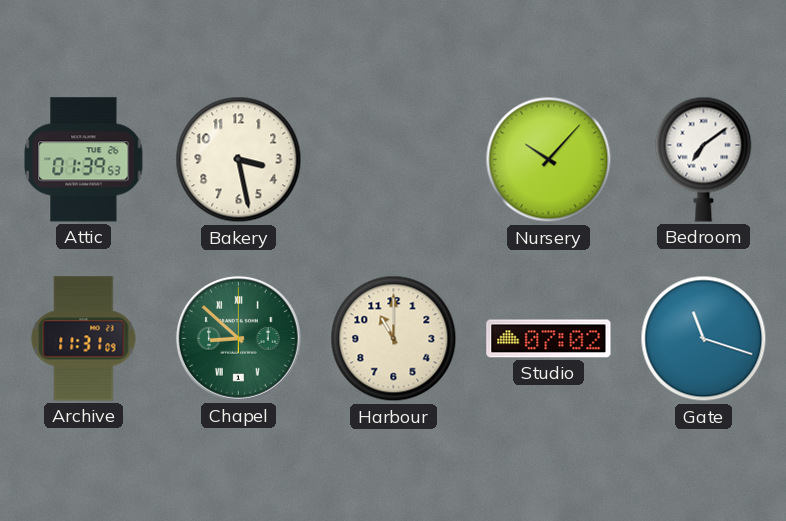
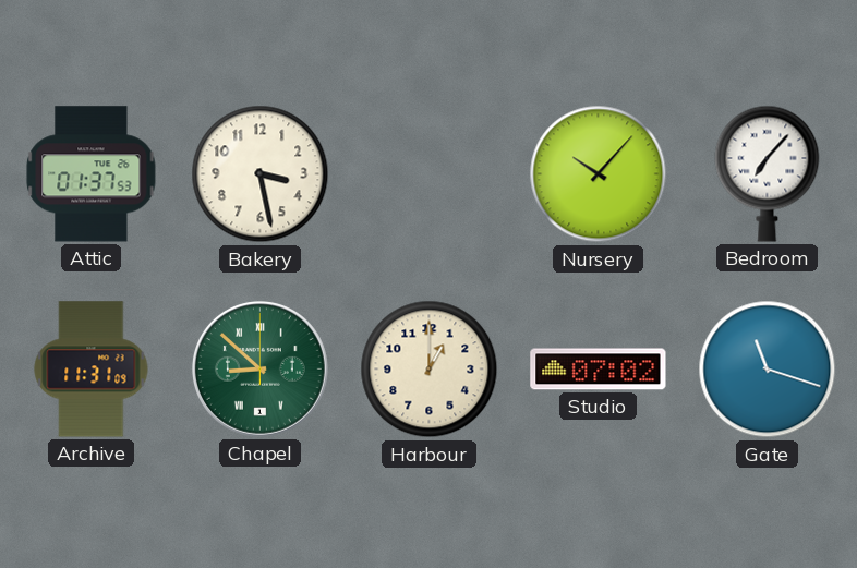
Attic: 01:39 -> 01:37 (92, 174)
Bedroom: 7:09 -> 7:07 (768, 173)
Harbour: 11:00 -> 1:00 (430, 370)
